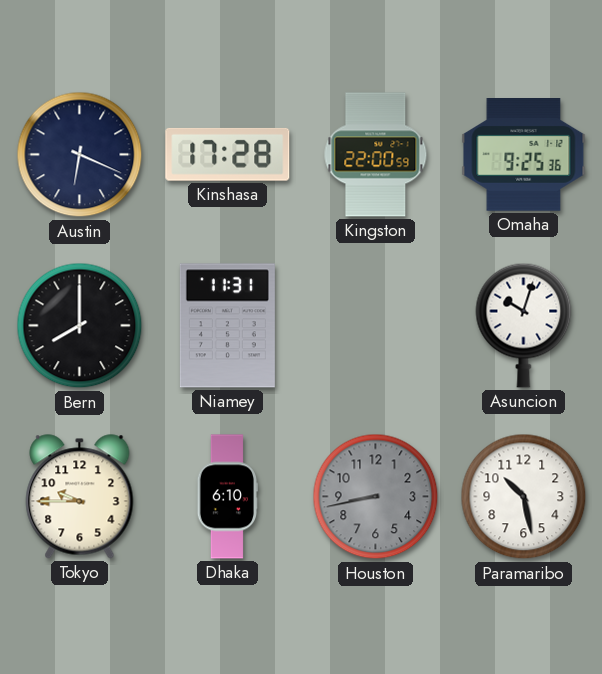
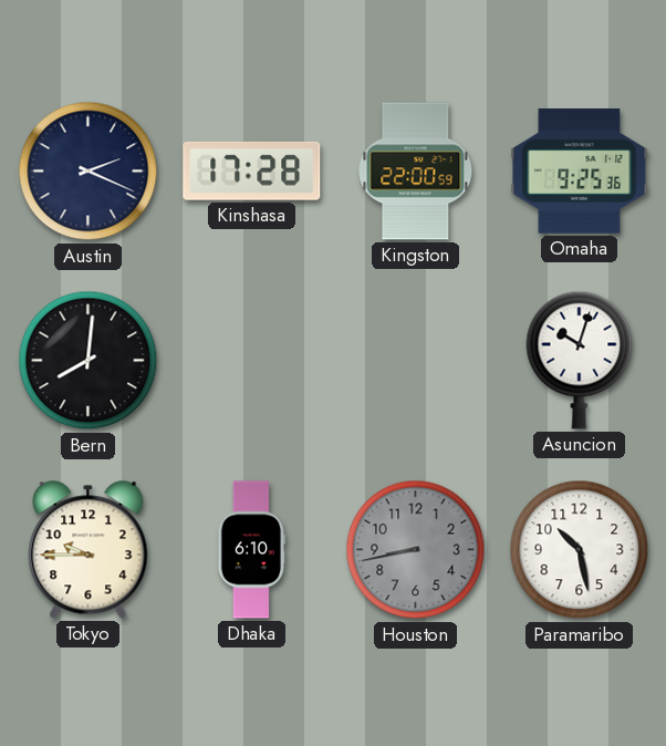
Austin: 6:19 -> 2:19 (89, 172)
Bern: 8:00 -> 8:01 (89, 361)
Niamey: 11:31 -> none (227, 326)
